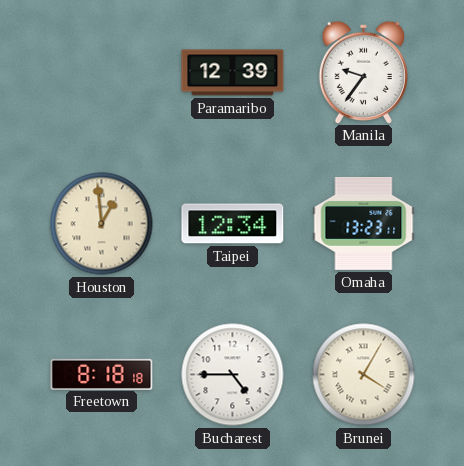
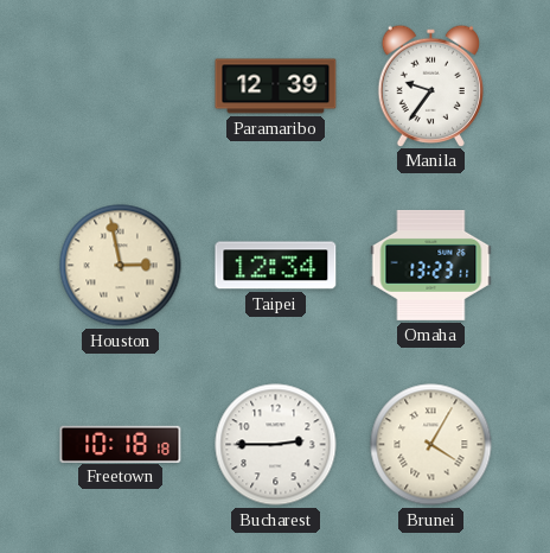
Houston: 12:59 -> 2:58 (121, 266)
Freetown: 8:18 -> 10:18 (121, 444)
Bucharest: 4:45 -> 2:45 (276, 445)
